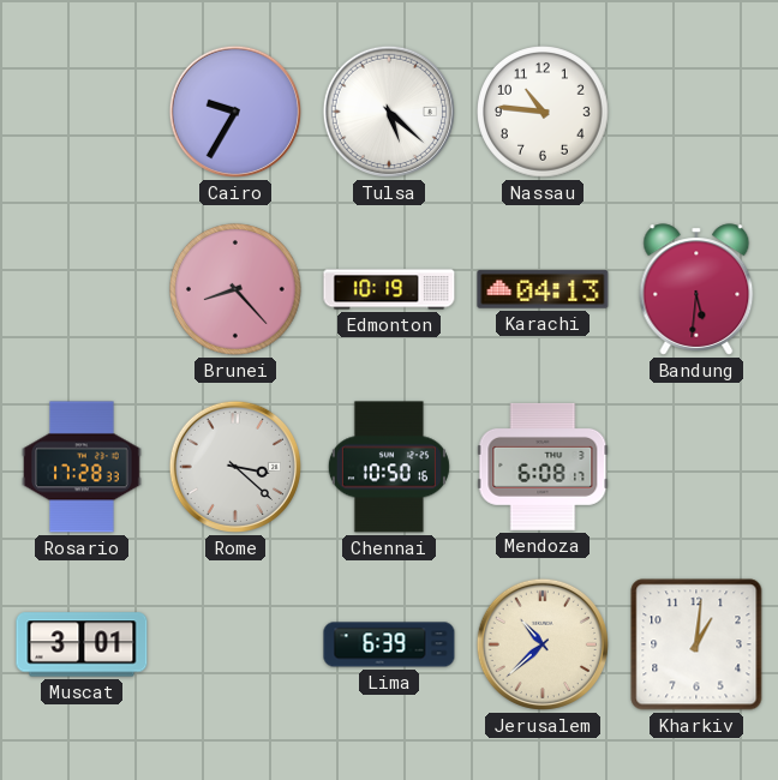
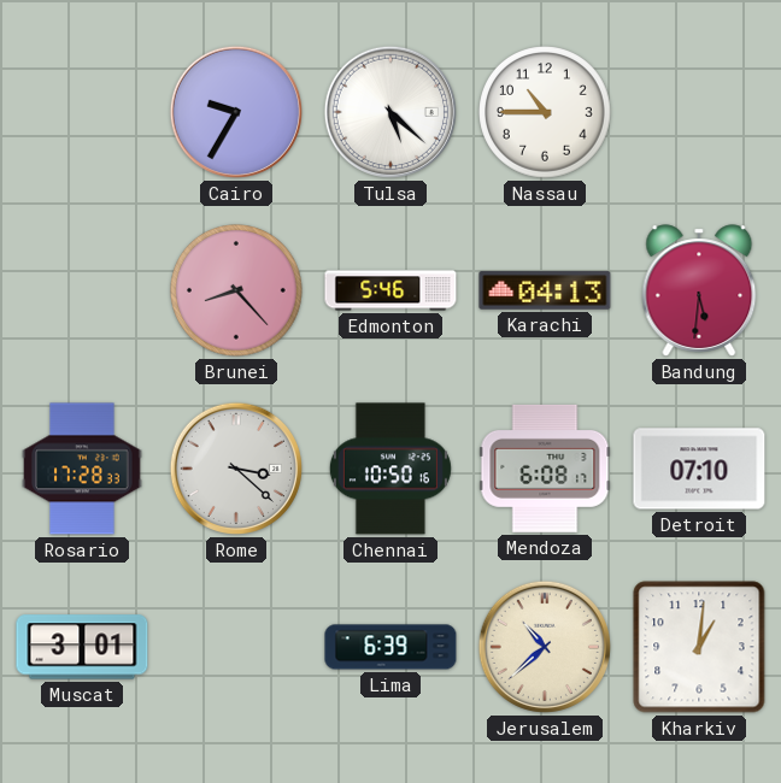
Nassau: 10:46 -> 10:45 (546, 113)
Edmonton: 10:19 -> 5:46 (390, 290)
Detroit: none -> 07:10 (699, 469)
